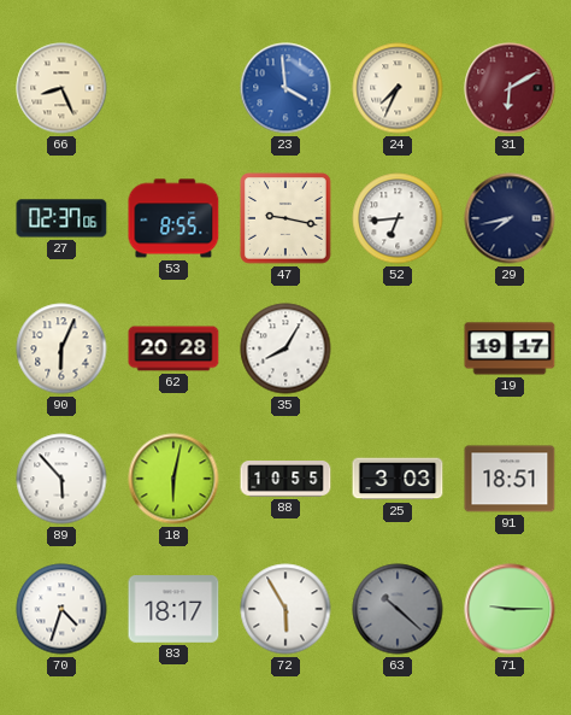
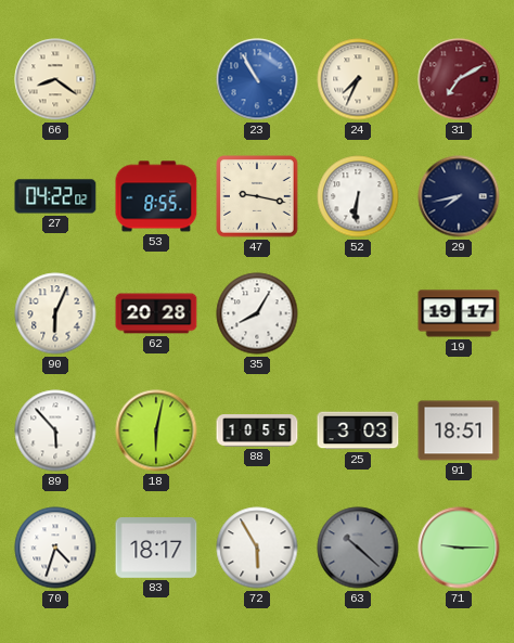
66: 8:26 -> 8:21 (55, 79)
23: 3:59 -> 10:55 (257, 79)
31: 6:10 -> 7:10 (459, 79)
27: 02:37 -> 04:22 (55, 196)
52: 6:44 -> 6:31 (358, 196)
